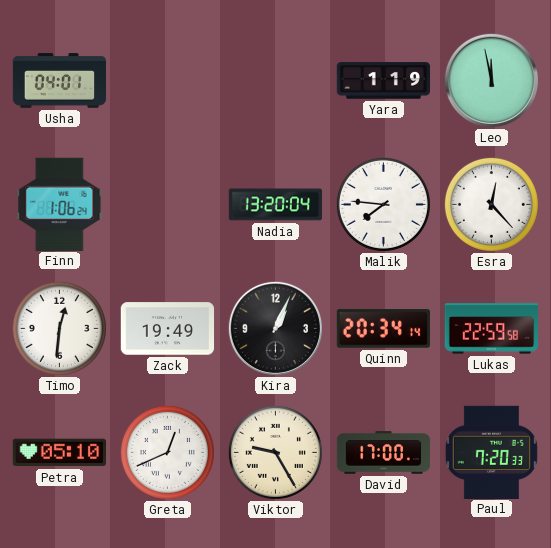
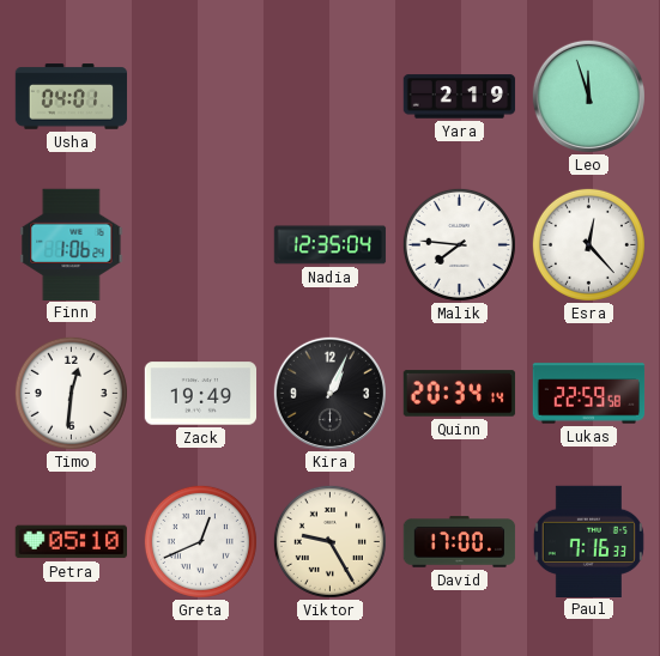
Yara: 1:19 -> 2:19 (460, 97)
Leo: 11:58 -> 11:57 (588, 96)
Nadia: 13:20 -> 12:35 (331, 245)
Paul: 7:20 -> 7:16 (588, 541)
